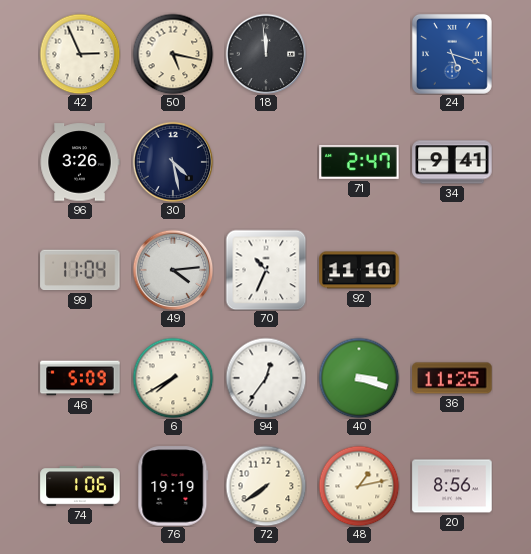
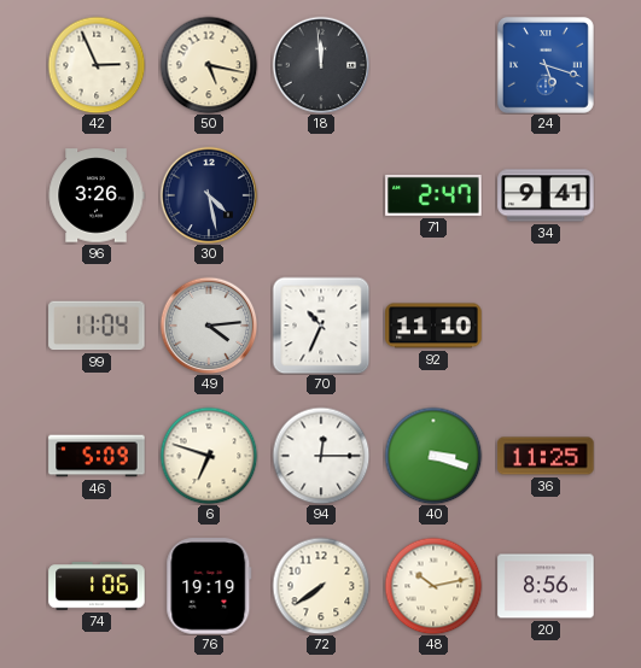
6: 7:40 -> 6:48 (209, 456)
94: 12:36 -> 12:15 (321, 456)
48: 1:13 -> 10:13 (433, 586)
